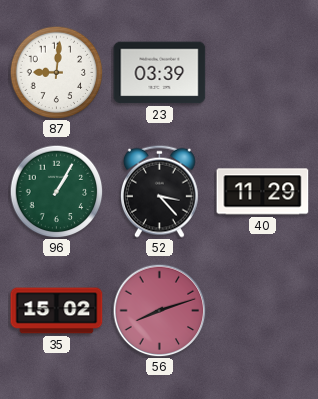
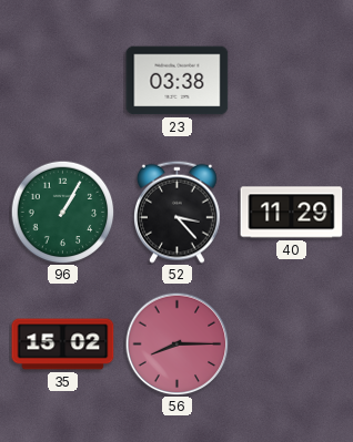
87: 9:01 -> none (56, 72)
23: 03:39 -> 03:38 (178, 81)
56: 8:12 -> 8:15 (176, 343)
